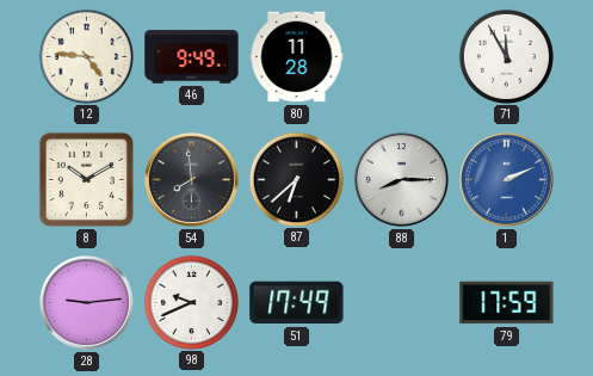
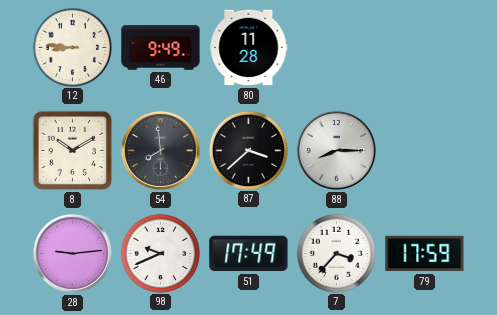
12: 4:46 -> 8:46 (72, 47)
71: 11:55 -> none (506, 56)
87: 6:38 -> 3:38 (248, 150)
1: 2:11 -> none (506, 179)
7: none -> 3:37 (336, 253)
